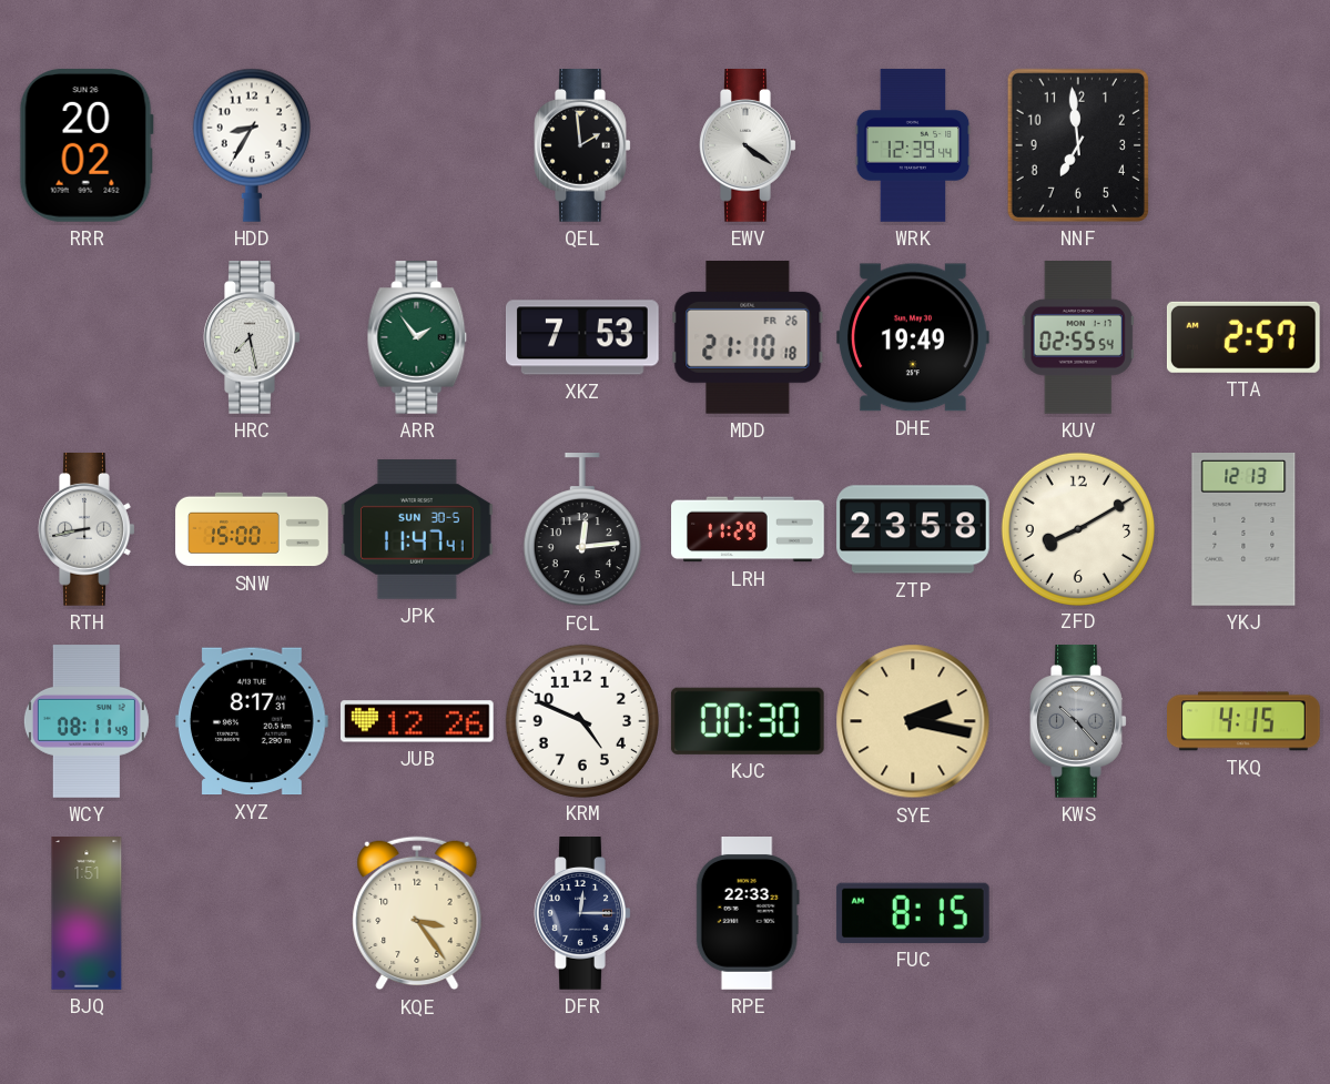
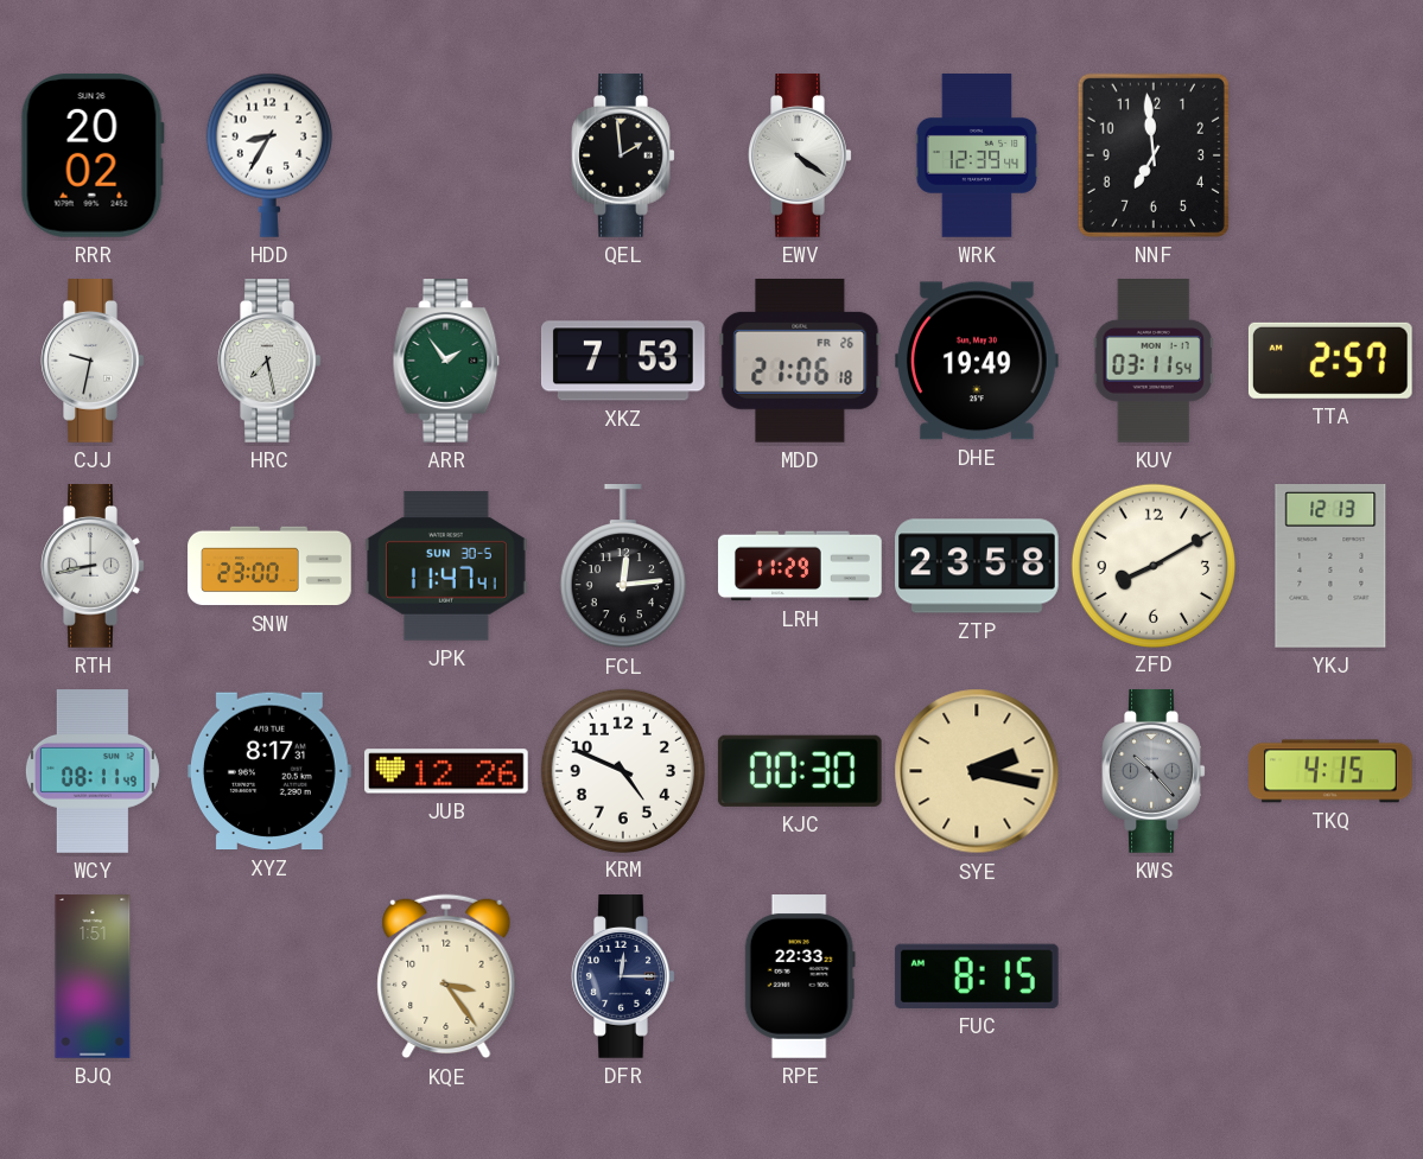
CJJ: none -> 9:32 (93, 362)
MDD: 21:10 -> 21:06 (800, 361)
KUV: 02:55 -> 03:11 (1154, 361)
SNW: 15:00 -> 23:00 (269, 566)
